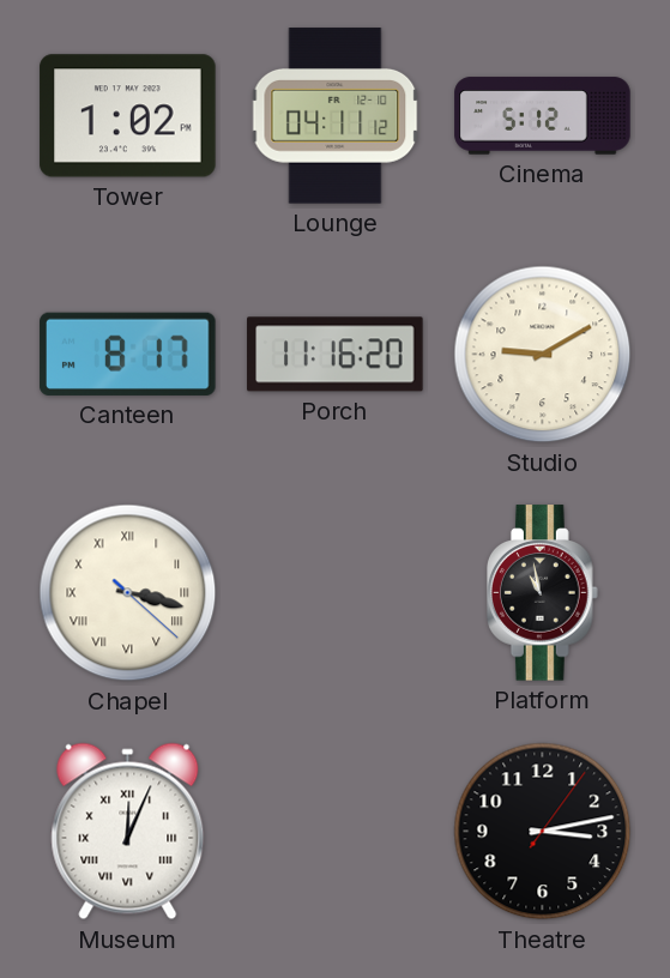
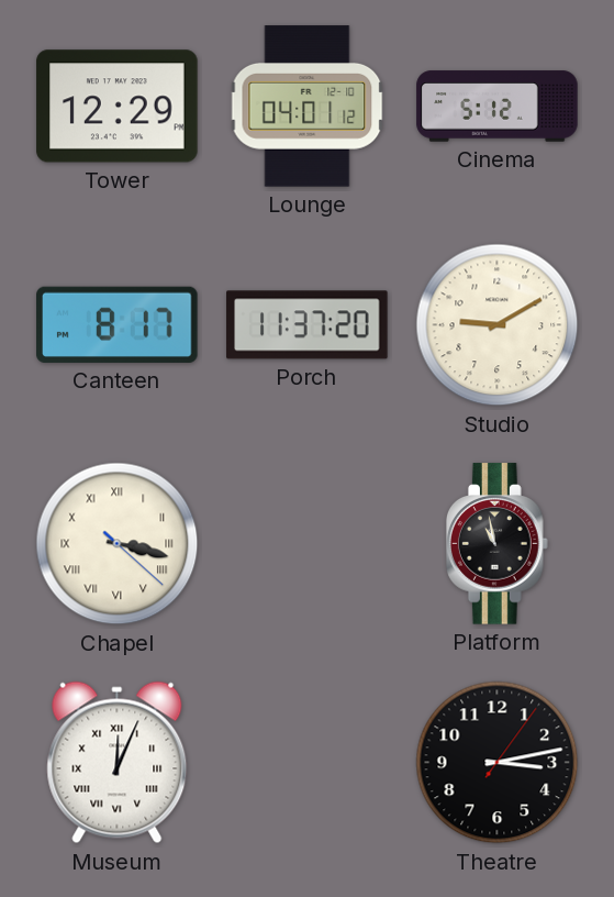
Tower: 1:02 -> 12:29 (118, 107)
Lounge: 04:11 -> 04:01 (308, 107)
Porch: 11:16 -> 11:37 (308, 325)
